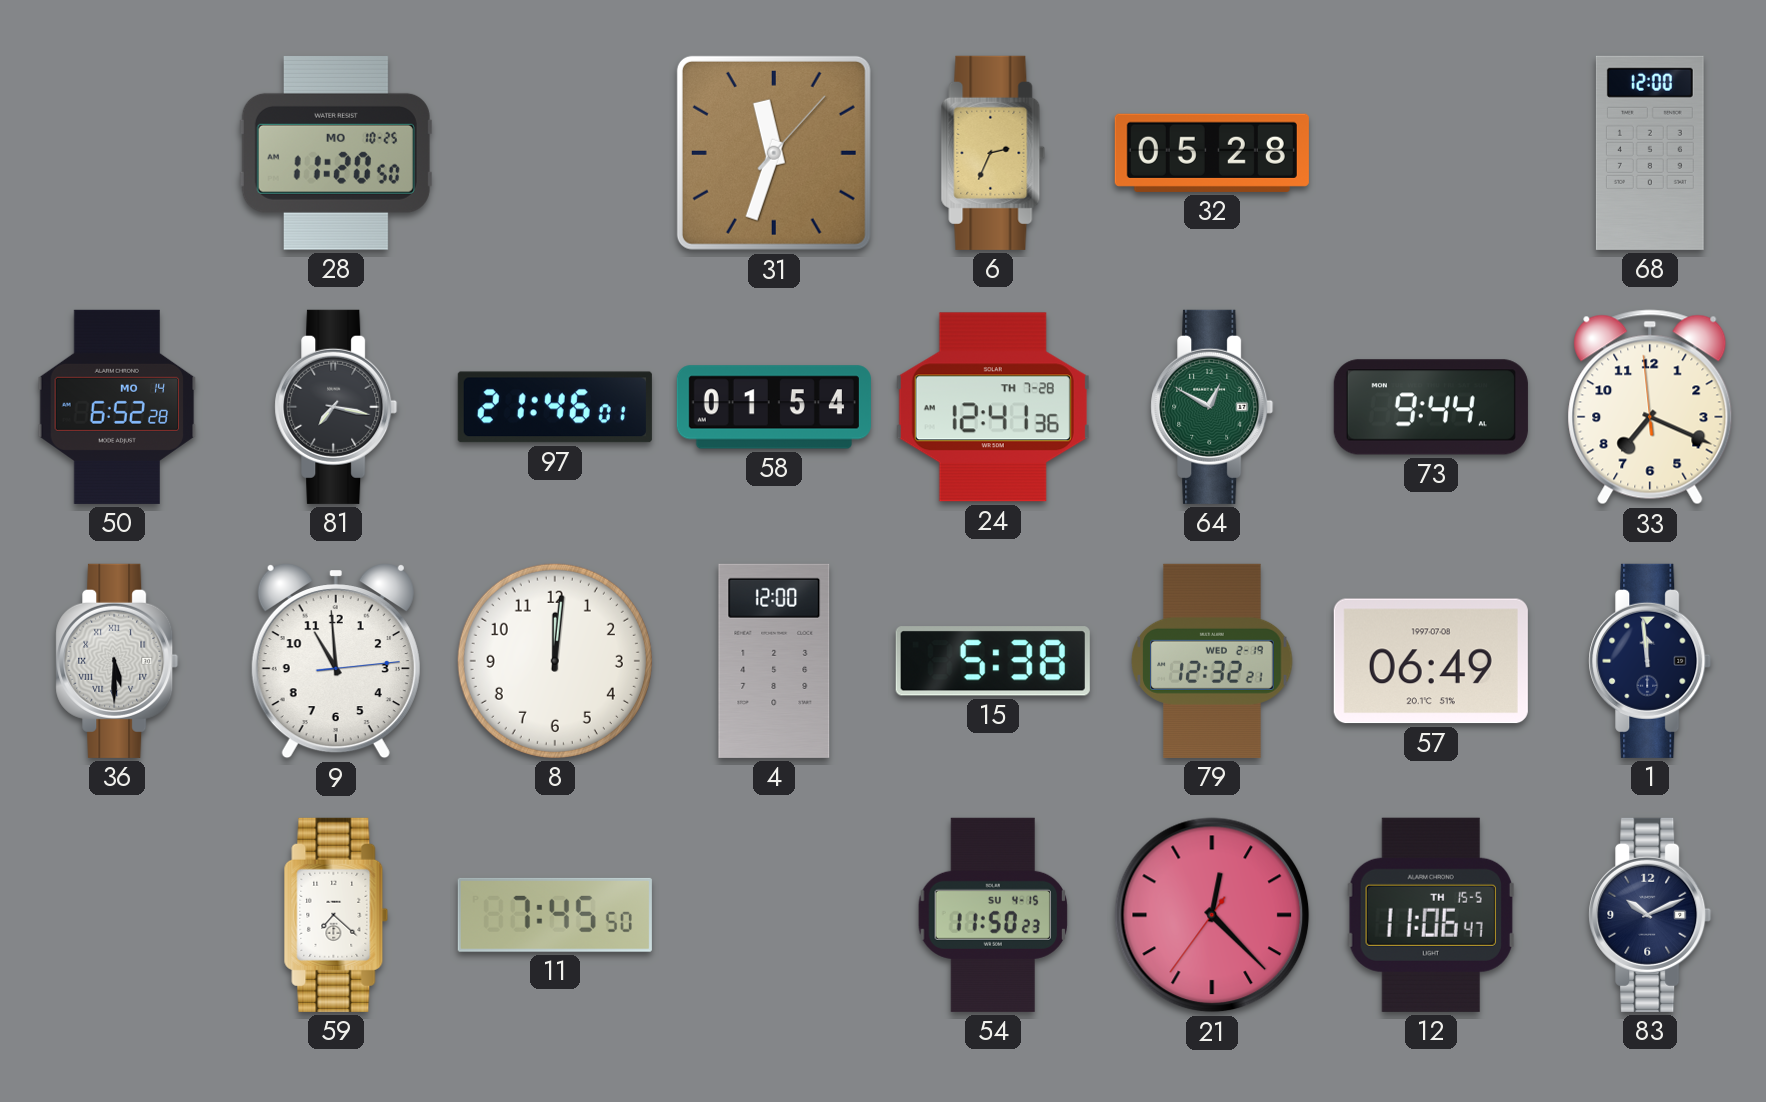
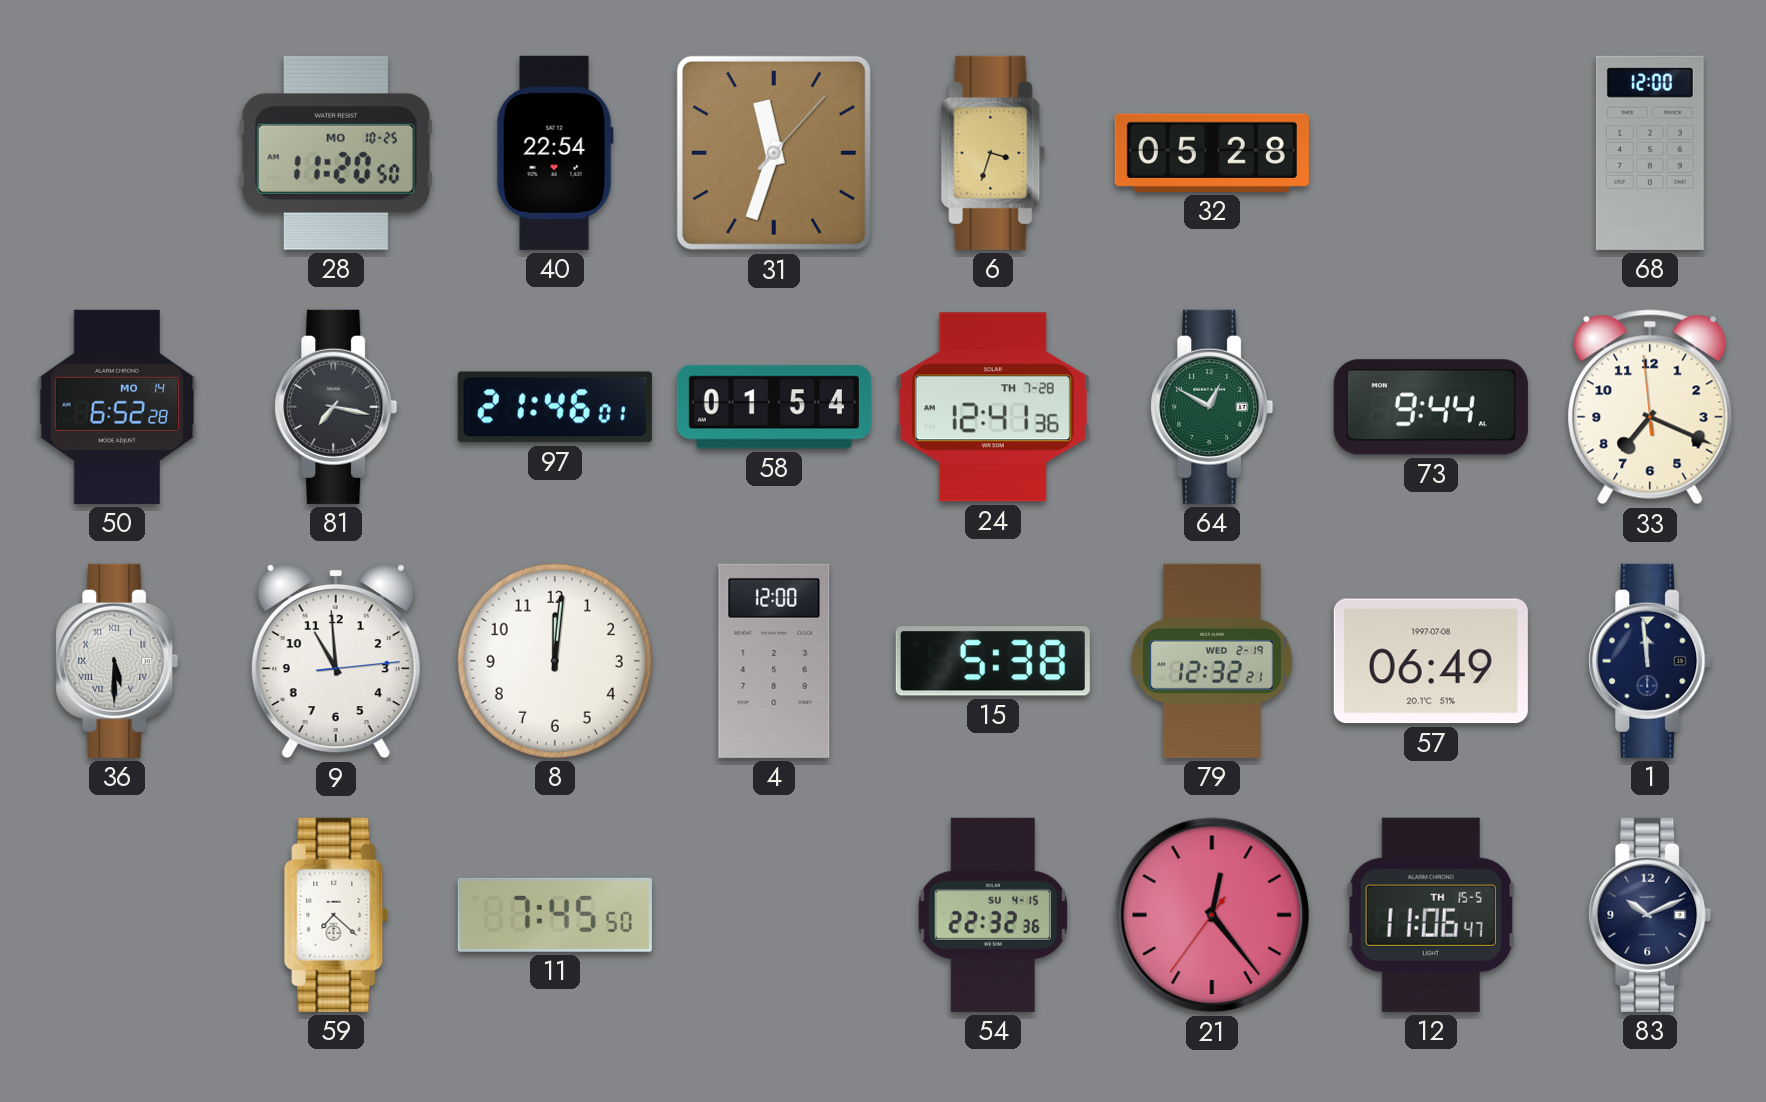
40: none -> 22:54 (555, 153)
6: 2:34 -> 3:33 (993, 153)
54: 11:50 -> 22:32 (992, 915)
21: 12:22 -> 12:23 (1212, 915)
